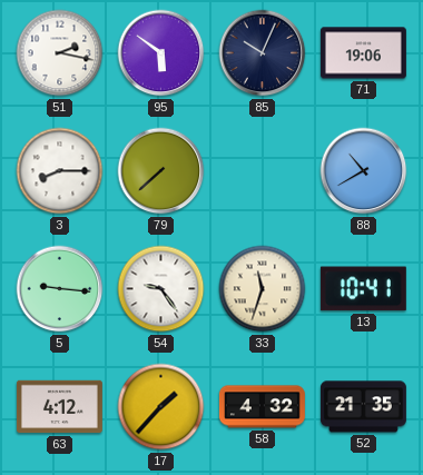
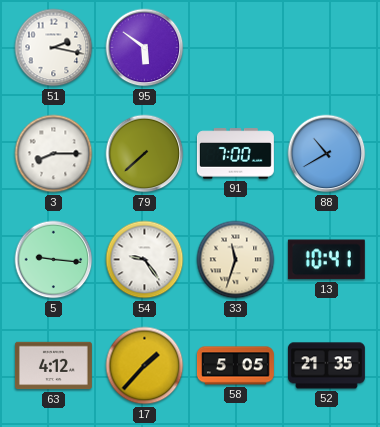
85: 10:04 -> none (263, 53)
71: 19:06 -> none (363, 53)
91: none -> 7:00 (235, 154)
58: 4:32 -> 5:05 (235, 366)
